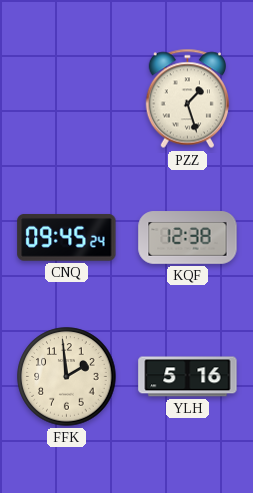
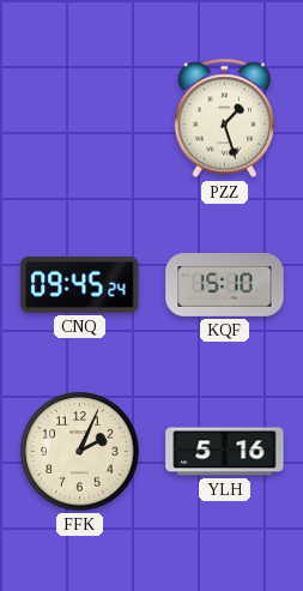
KQF: 12:38 -> 15:10 (225, 285)
FFK: 1:59 -> 2:04 (80, 452)
